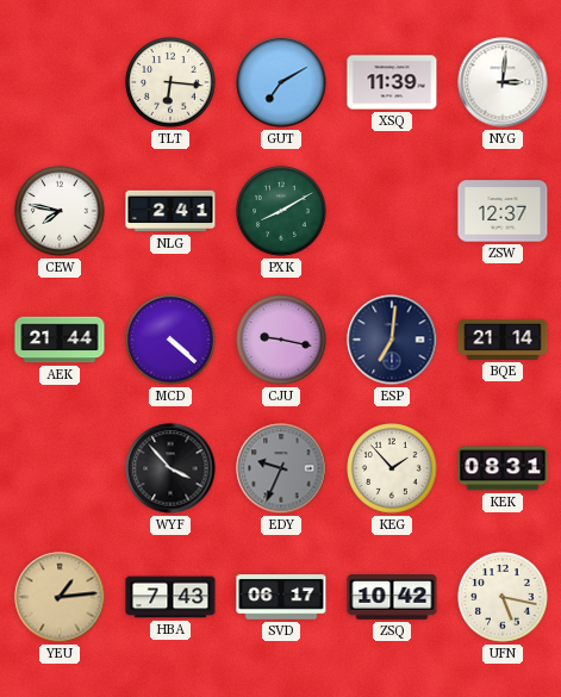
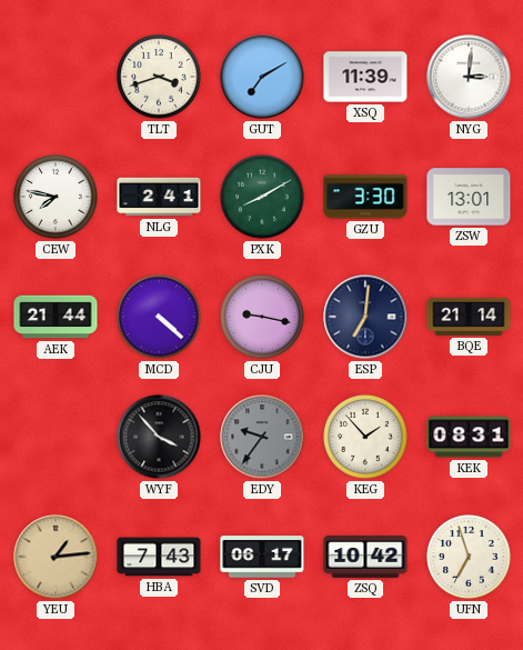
TLT: 6:16 -> 3:42 (159, 77)
GZU: none -> 3:30 (365, 197)
ZSW: 12:37 -> 13:01 (469, 197)
EDY: 9:34 -> 9:36 (262, 437)
UFN: 5:17 -> 6:57 (469, 557)
